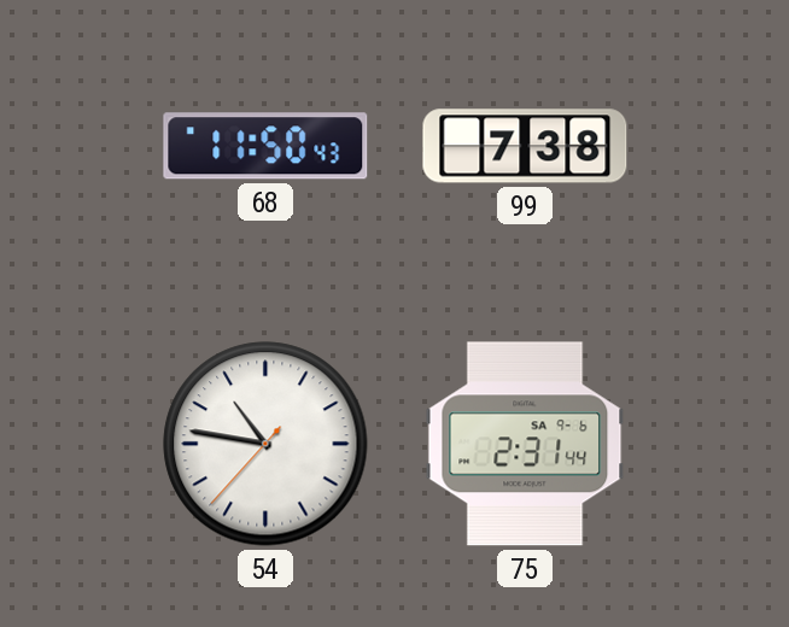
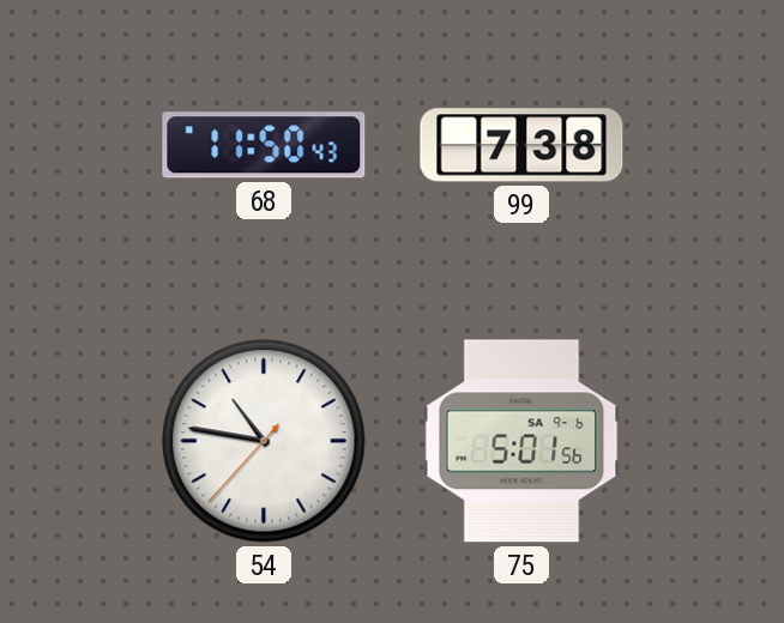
75: 2:31 -> 5:01 (521, 441)
